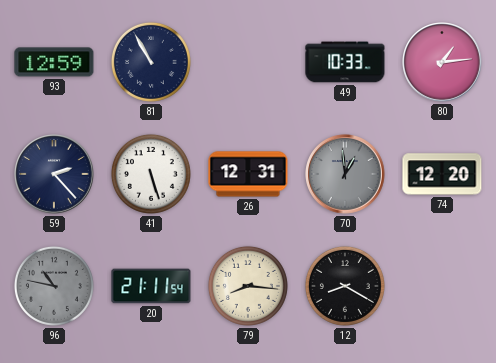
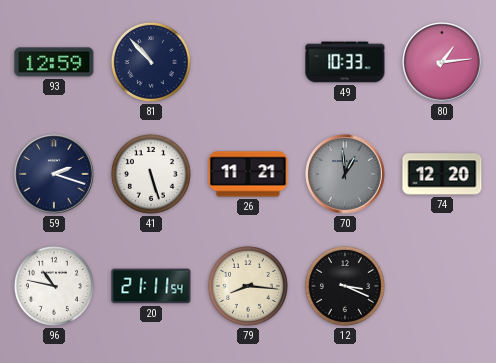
81: 10:55 -> 10:53 (151, 62)
59: 2:23 -> 2:18 (54, 174)
26: 12:31 -> 11:21 (248, 174)
96 dial: grey -> white (54, 286)
12: 8:20 -> 3:19 (345, 286)
